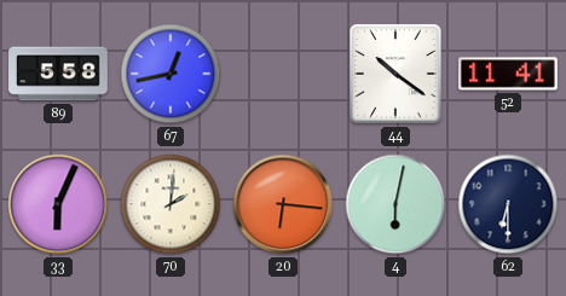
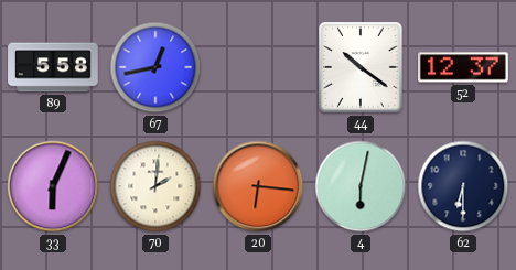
52: 11:41 -> 12:37 (464, 67)
